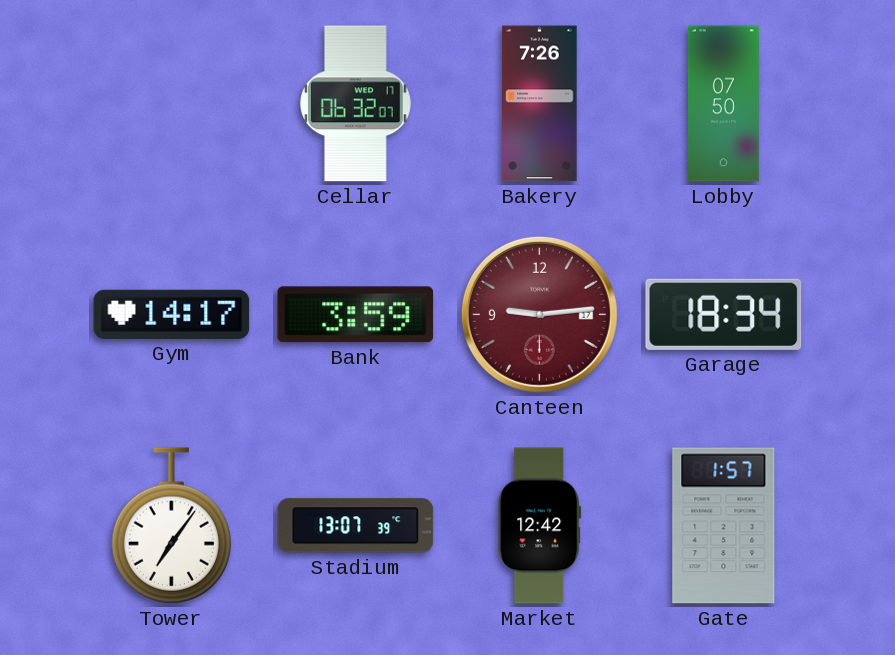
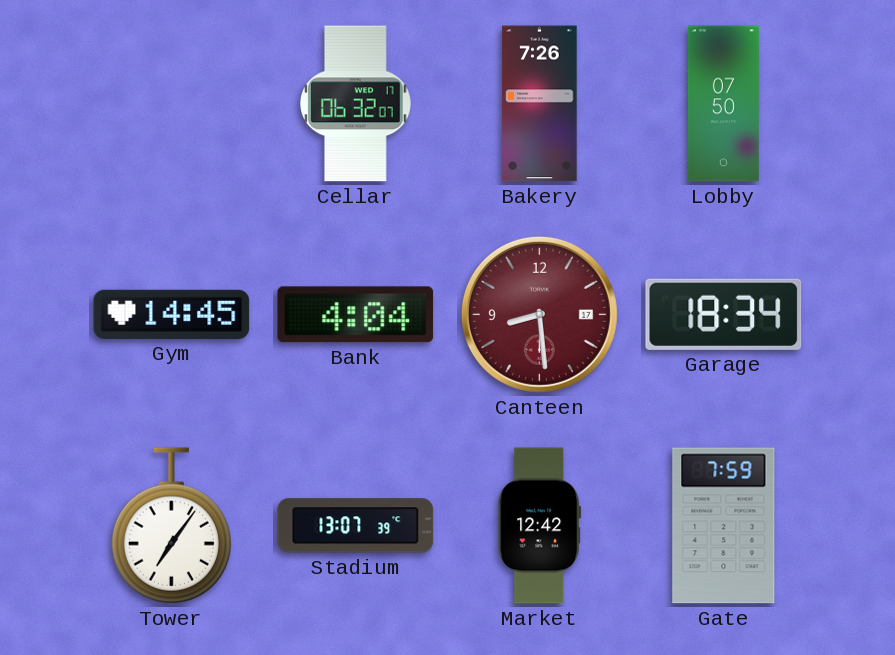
Gym: 14:17 -> 14:45 (172, 314)
Bank: 3:59 -> 4:04 (356, 315)
Canteen: 9:14 -> 8:29 (539, 314)
Gate: 1:57 -> 7:59 (724, 526)
